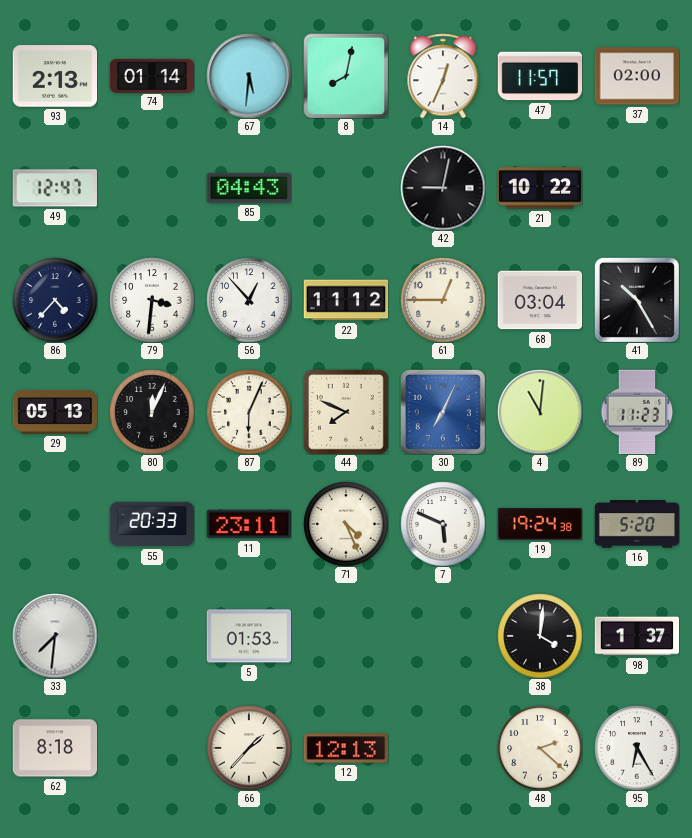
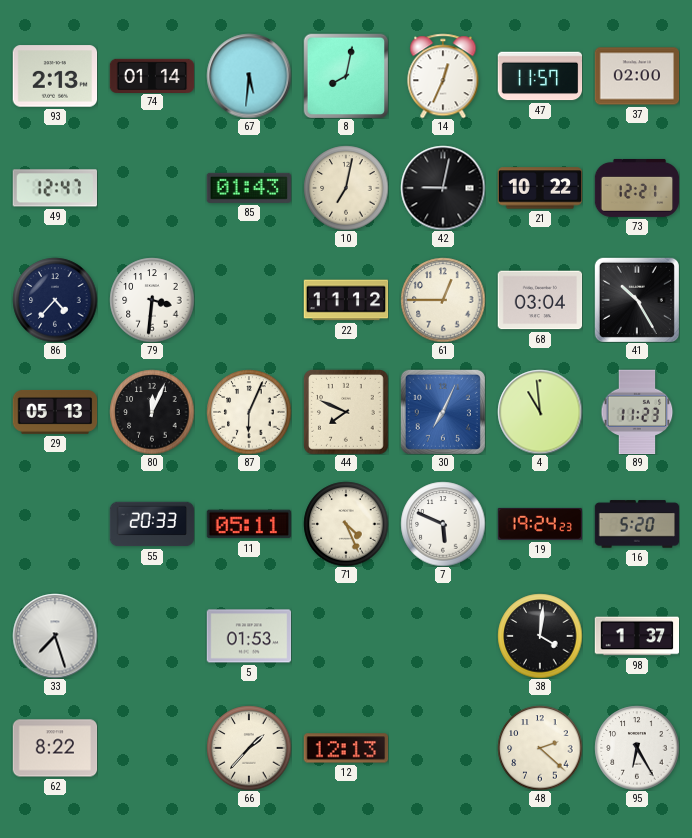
85: 04:43 -> 01:43 (249, 188)
10: none -> 7:02 (346, 188)
73: none -> 12:21 (637, 188)
56: 12:53 -> none (249, 300)
4: 11:01 -> 10:59 (540, 412)
11: 23:11 -> 05:11 (249, 524)
19: 19:24:38 -> 19:24:23 (539, 524)
33: 7:31 -> 7:27 (55, 636)
62: 8:18 -> 8:22 (55, 748)
